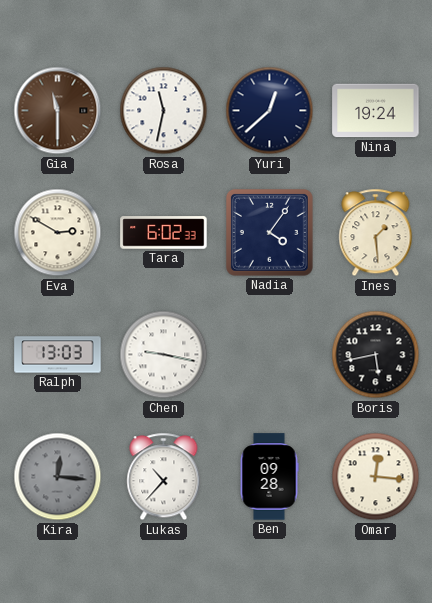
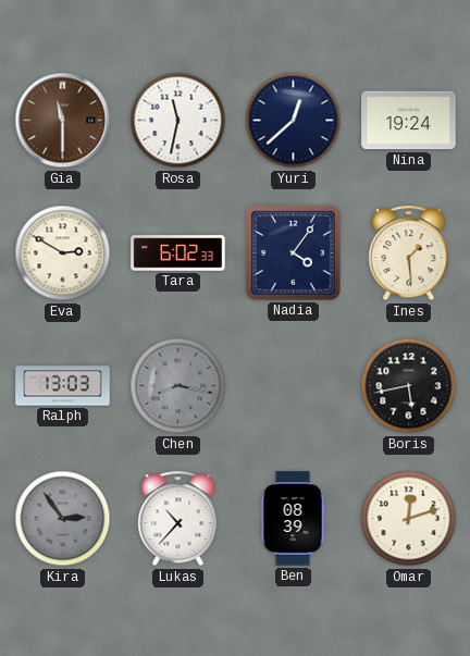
Chen: 9:17 -> 8:17 (178, 386)
Chen dial: white -> grey (178, 386)
Kira: 12:16 -> 2:54 (63, 519)
Ben: 09:28 -> 08:39 (293, 519)
Omar: 12:16 -> 12:12 (409, 519)
